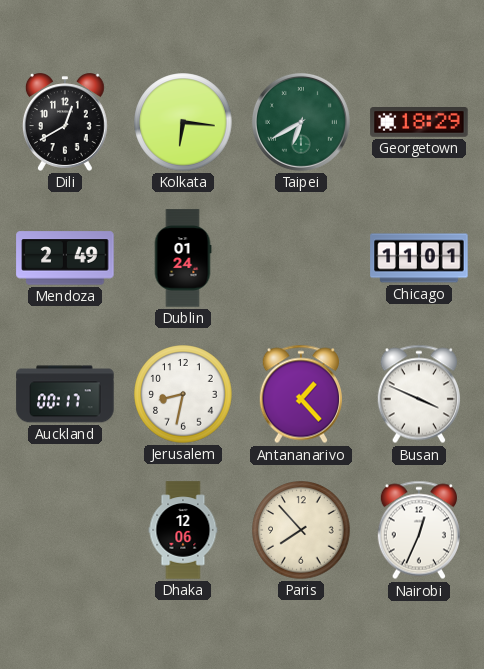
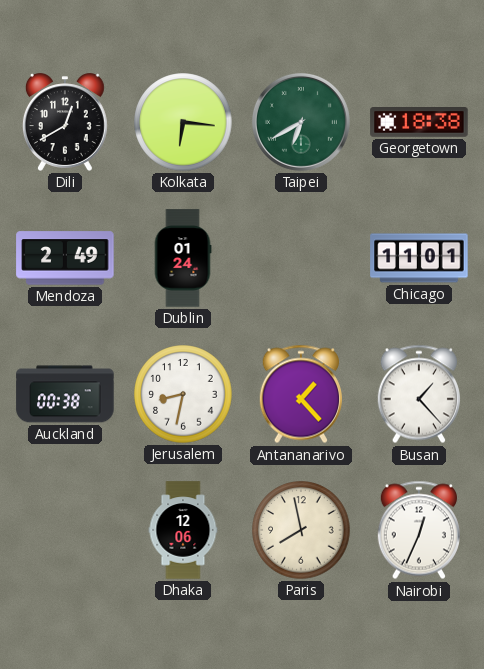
Georgetown: 18:29 -> 18:38 (419, 123)
Auckland: 00:17 -> 00:38 (65, 394)
Busan: 3:49 -> 1:23 (419, 394)
Paris: 7:53 -> 7:58 (301, 530)
